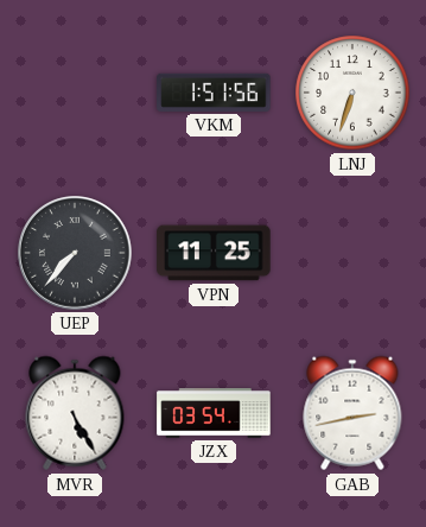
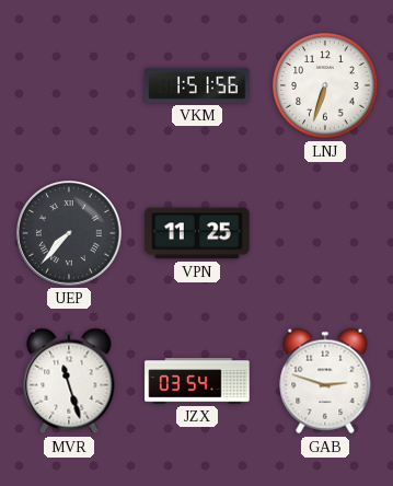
MVR: 5:25 -> 11:27 (69, 381)
GAB: 2:43 -> 2:48 (325, 381)
